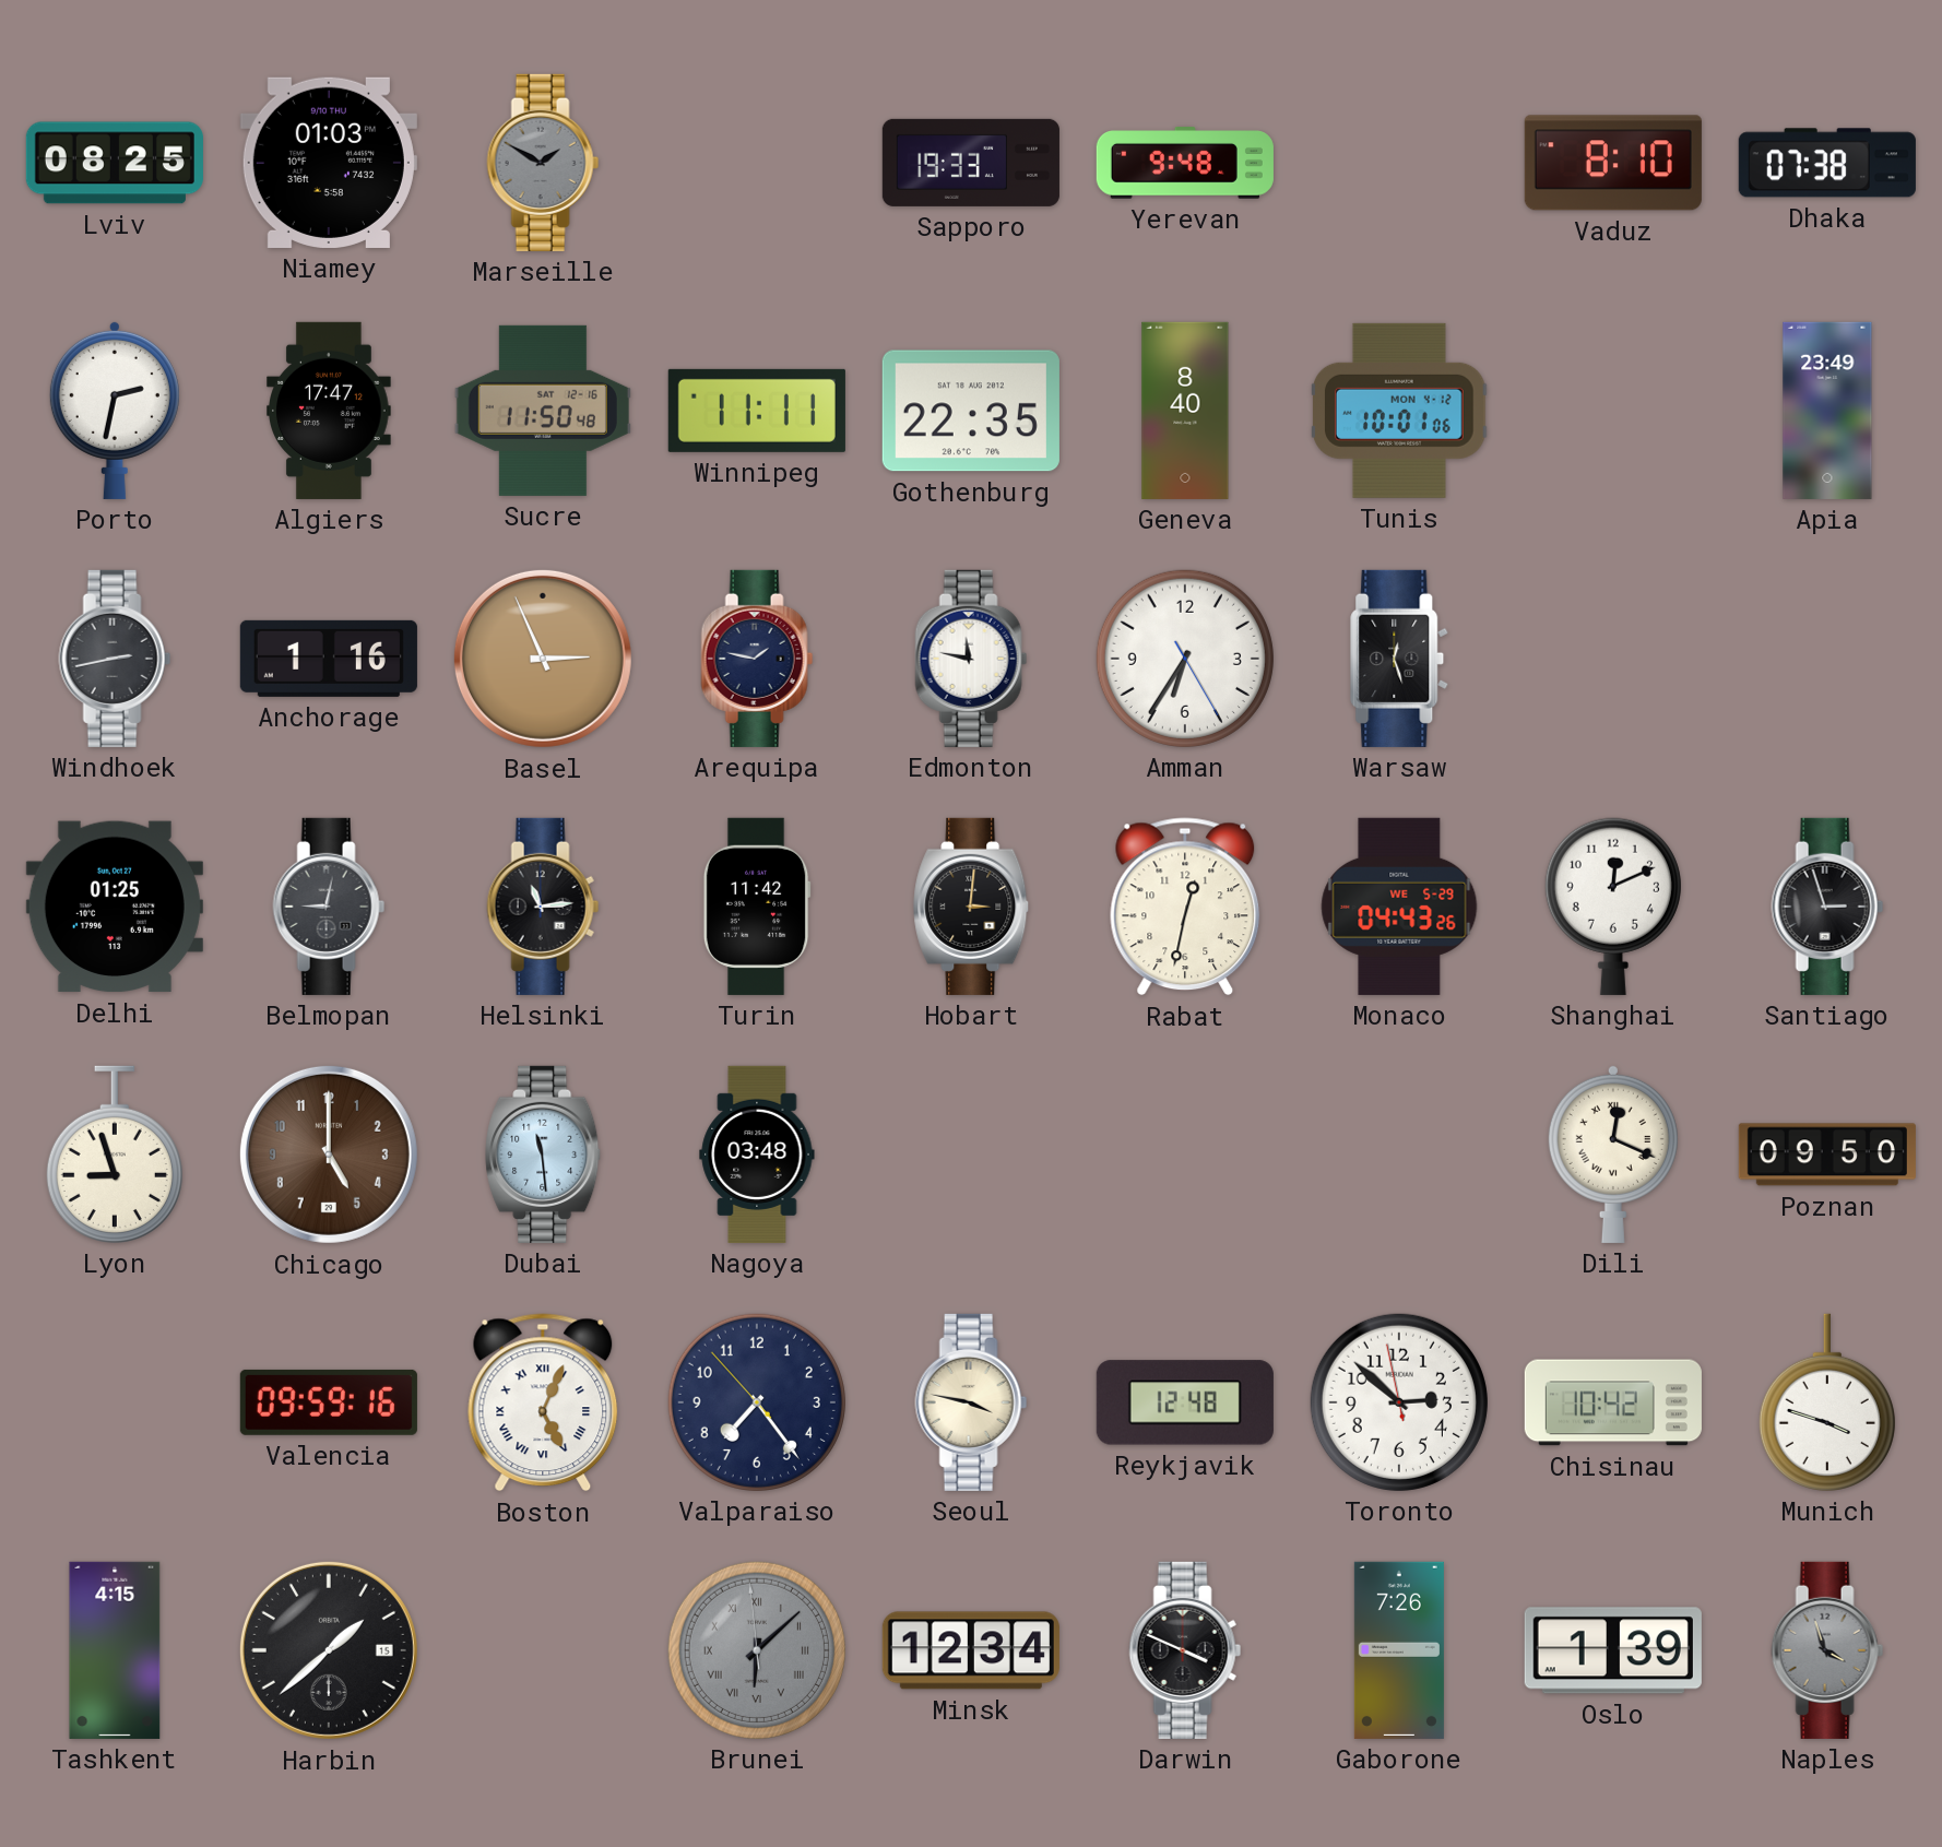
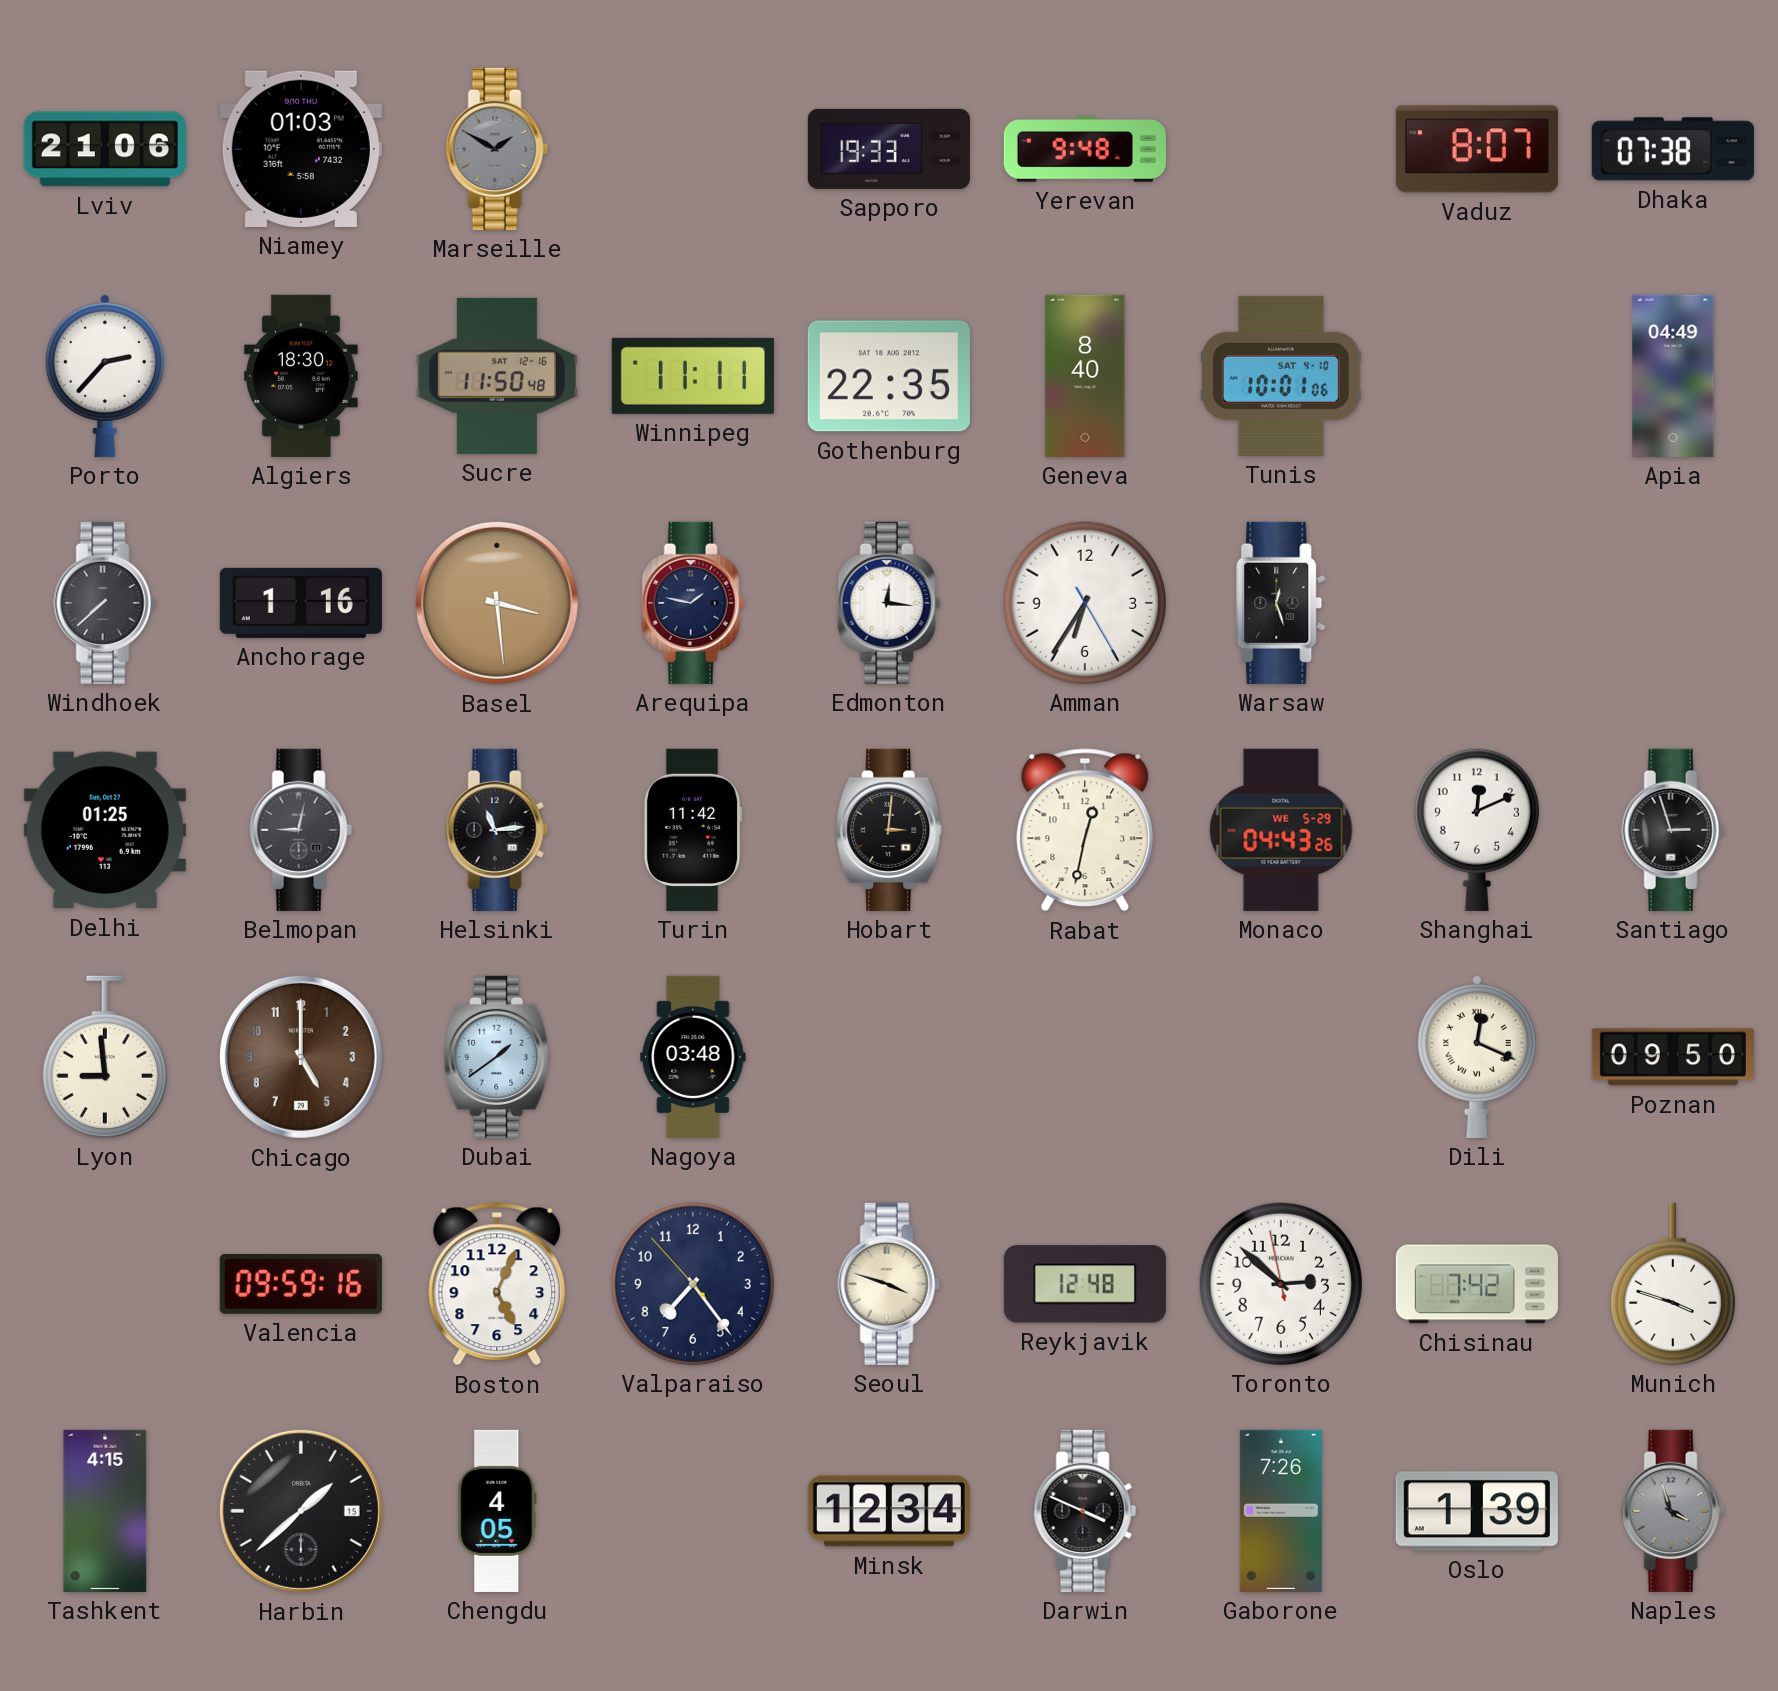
Lviv: 08:25 -> 21:06 (105, 149)
Vaduz: 8:10 -> 8:07 (1477, 149)
Porto: 2:32 -> 2:37 (105, 375)
Algiers: 17:47 -> 18:30 (302, 376)
Tunis date: MON 4-12 -> SAT 4-10 (1282, 376)
Apia: 23:49 -> 04:49 (1673, 376)
Windhoek: 2:43 -> 7:38 (105, 603)
Basel: 2:56 -> 3:29 (497, 603)
Edmonton: 11:47 -> 12:16 (889, 603)
Lyon: 8:57 -> 8:59 (105, 1057)
Dubai: 11:29 -> 1:39 (498, 1057)
Boston numerals: Roman -> Arabic (497, 1284)
Seoul: 3:47 -> 3:48 (889, 1284)
Chisinau: 10:42 -> 7:42 (1477, 1284)
Chengdu: none -> 4:05 (497, 1511)
Brunei: 6:07 -> none (757, 1650)
